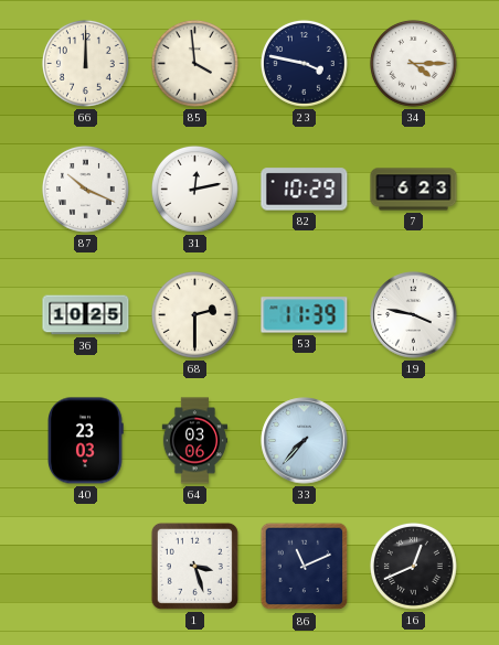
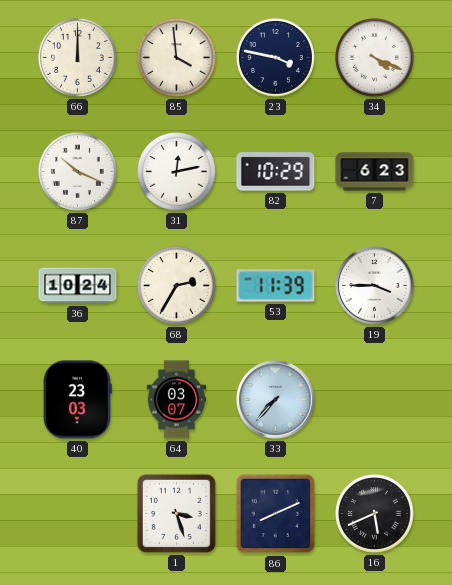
34: 4:15 -> 4:19 (374, 57)
36: 10:25 -> 10:24 (78, 286)
68: 2:30 -> 2:35 (176, 285)
19: 3:47 -> 3:45 (375, 286)
64: 03:06 -> 03:07 (177, 400)
86: 11:11 -> 8:11 (276, 514)
16: 12:41 -> 5:41 (374, 513)
